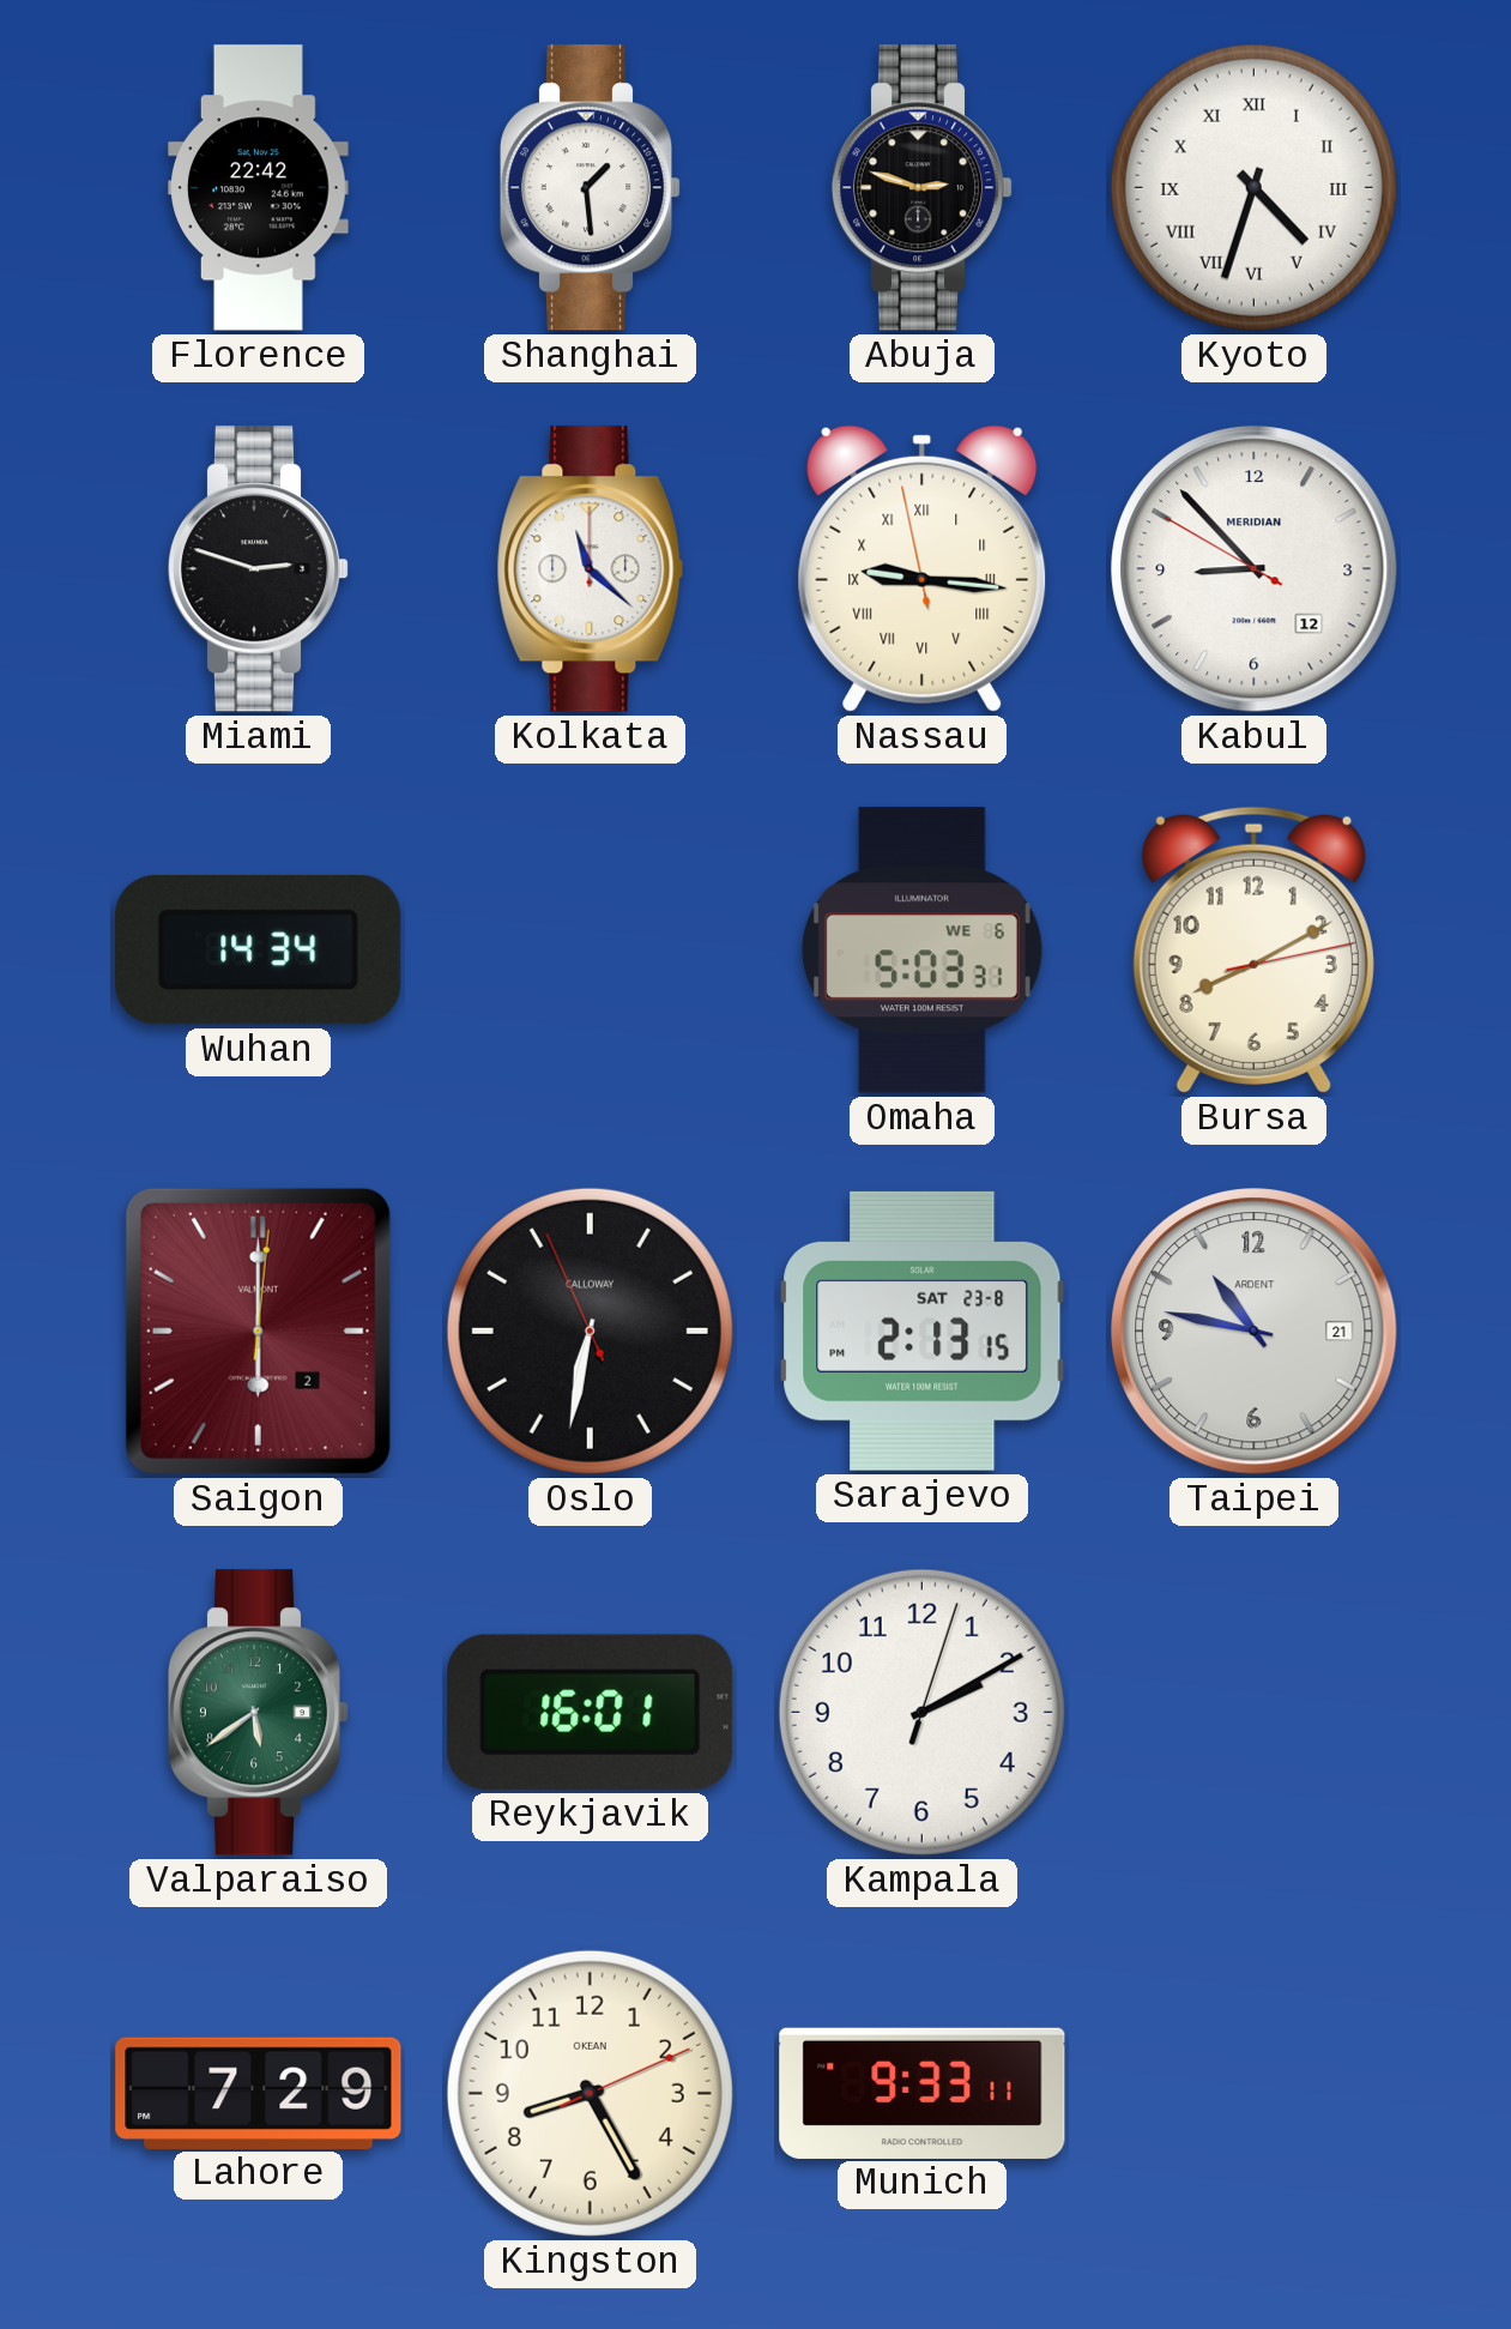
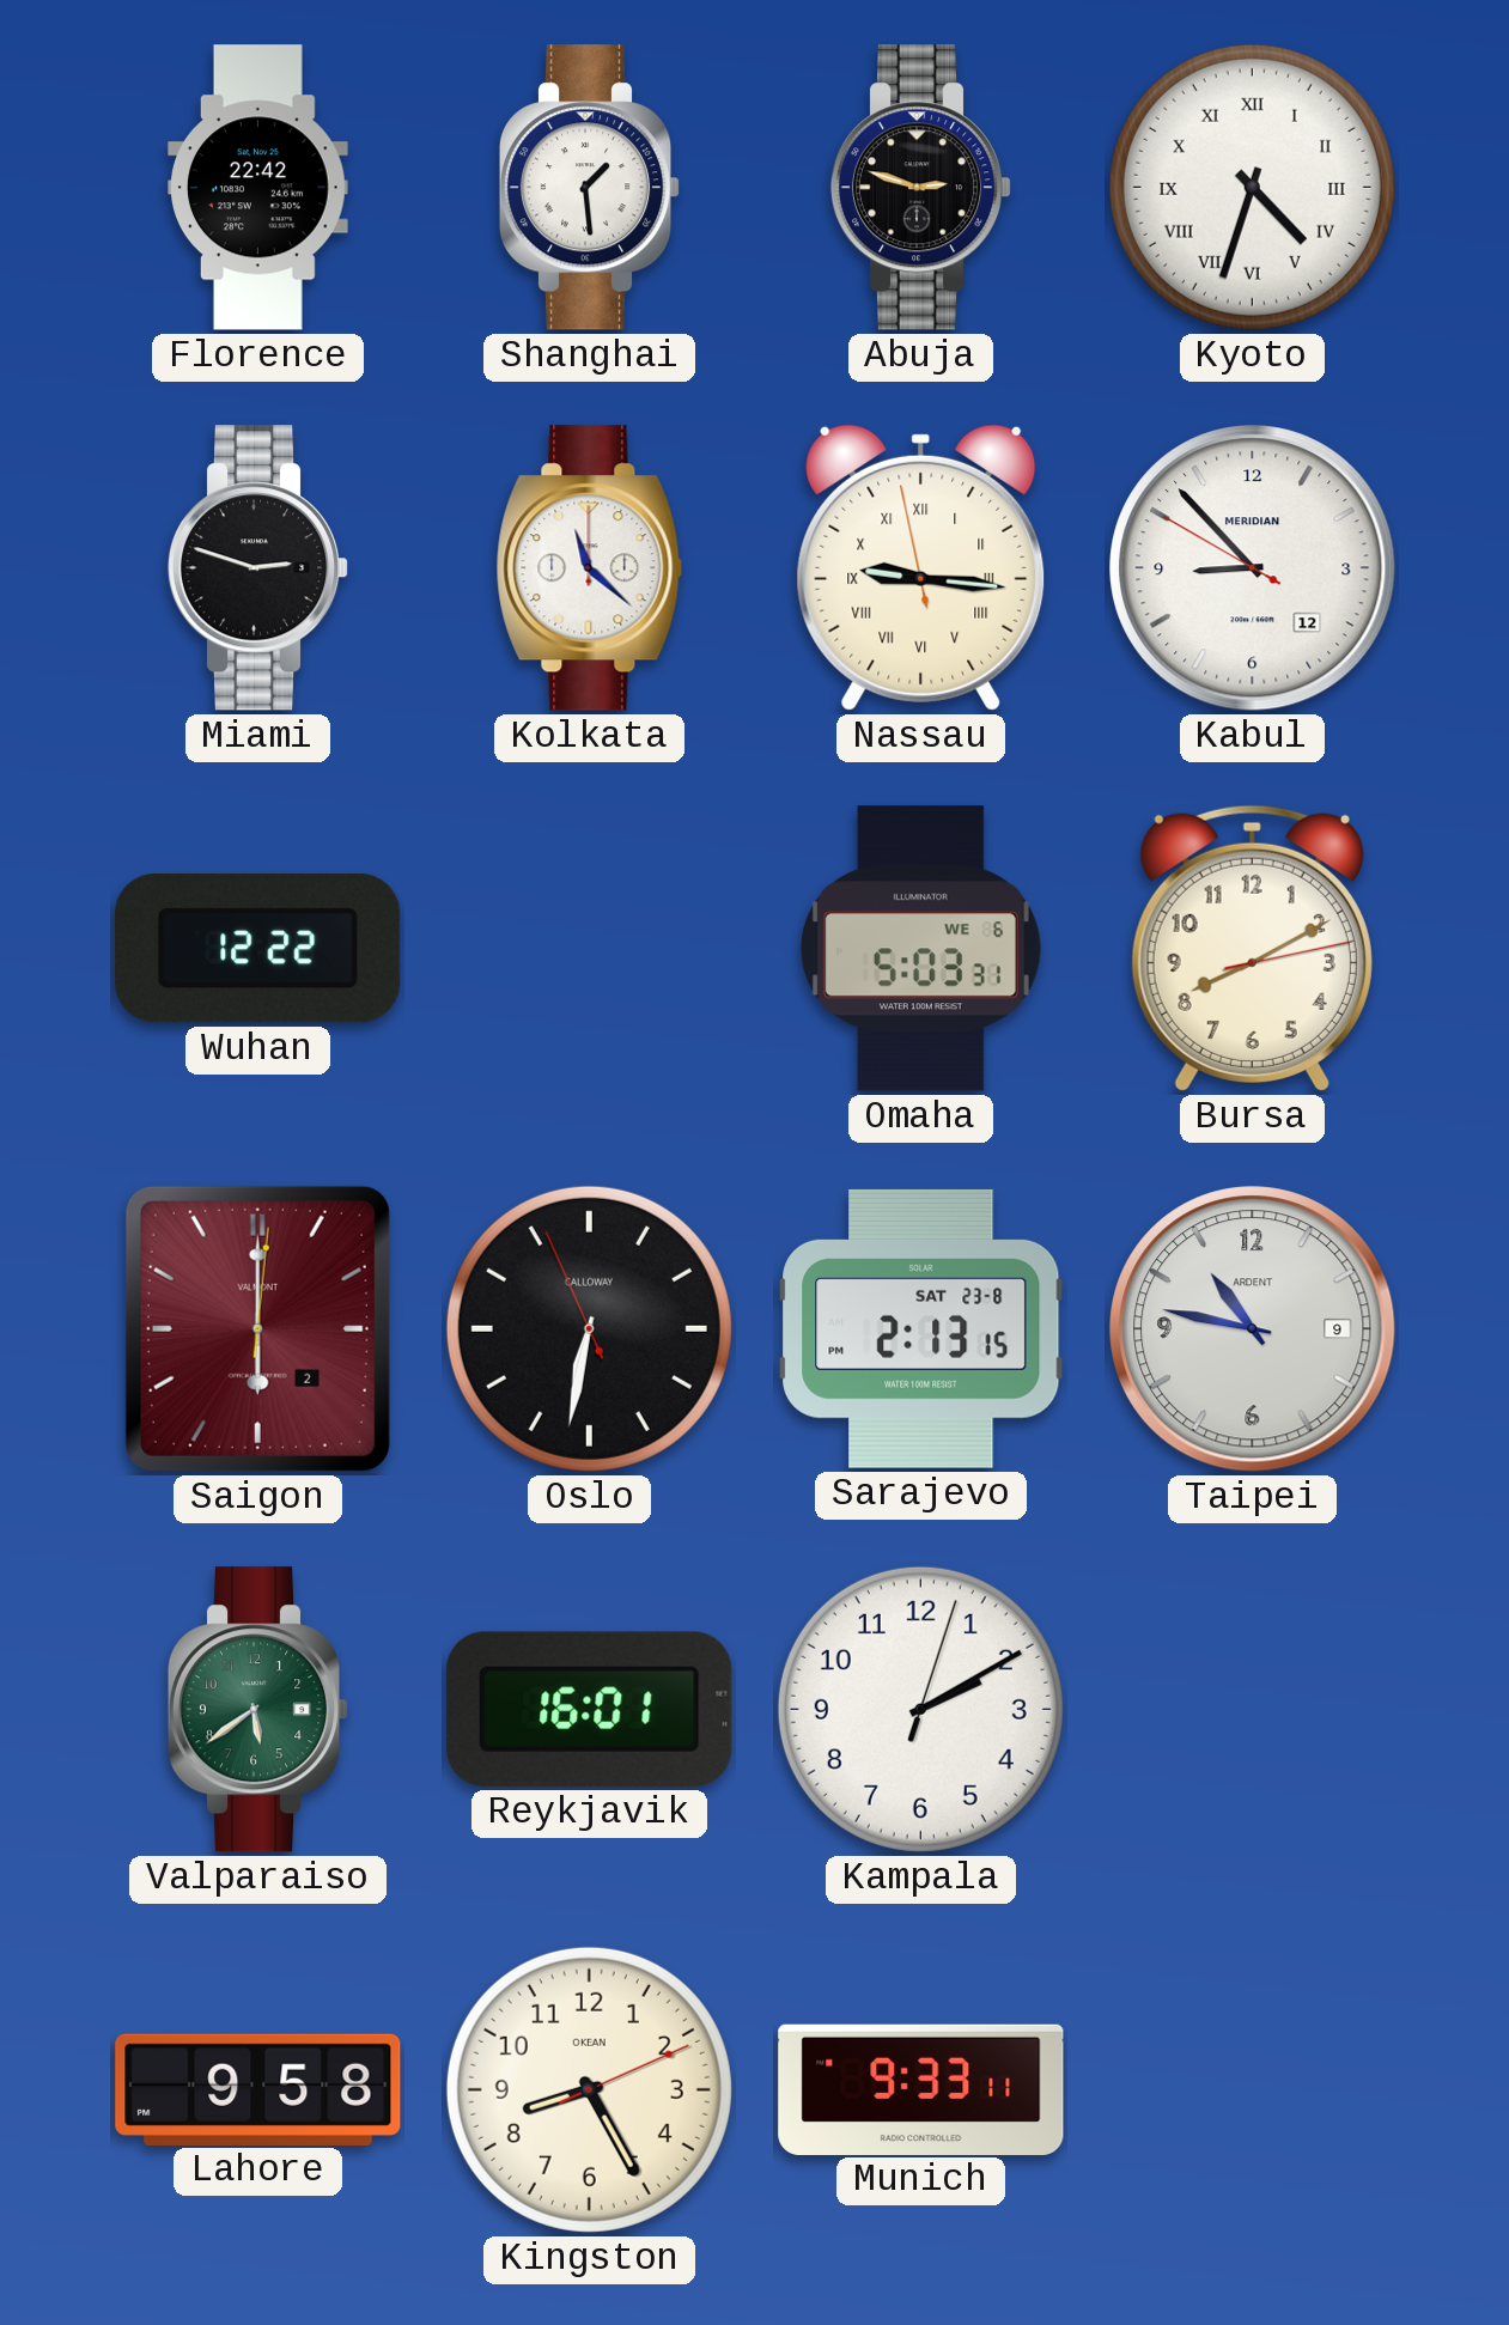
Wuhan: 14:34 -> 12:22 (258, 948)
Taipei date: 21 -> 9 (1253, 1329)
Lahore: 7:29 -> 9:58 (258, 2089)
